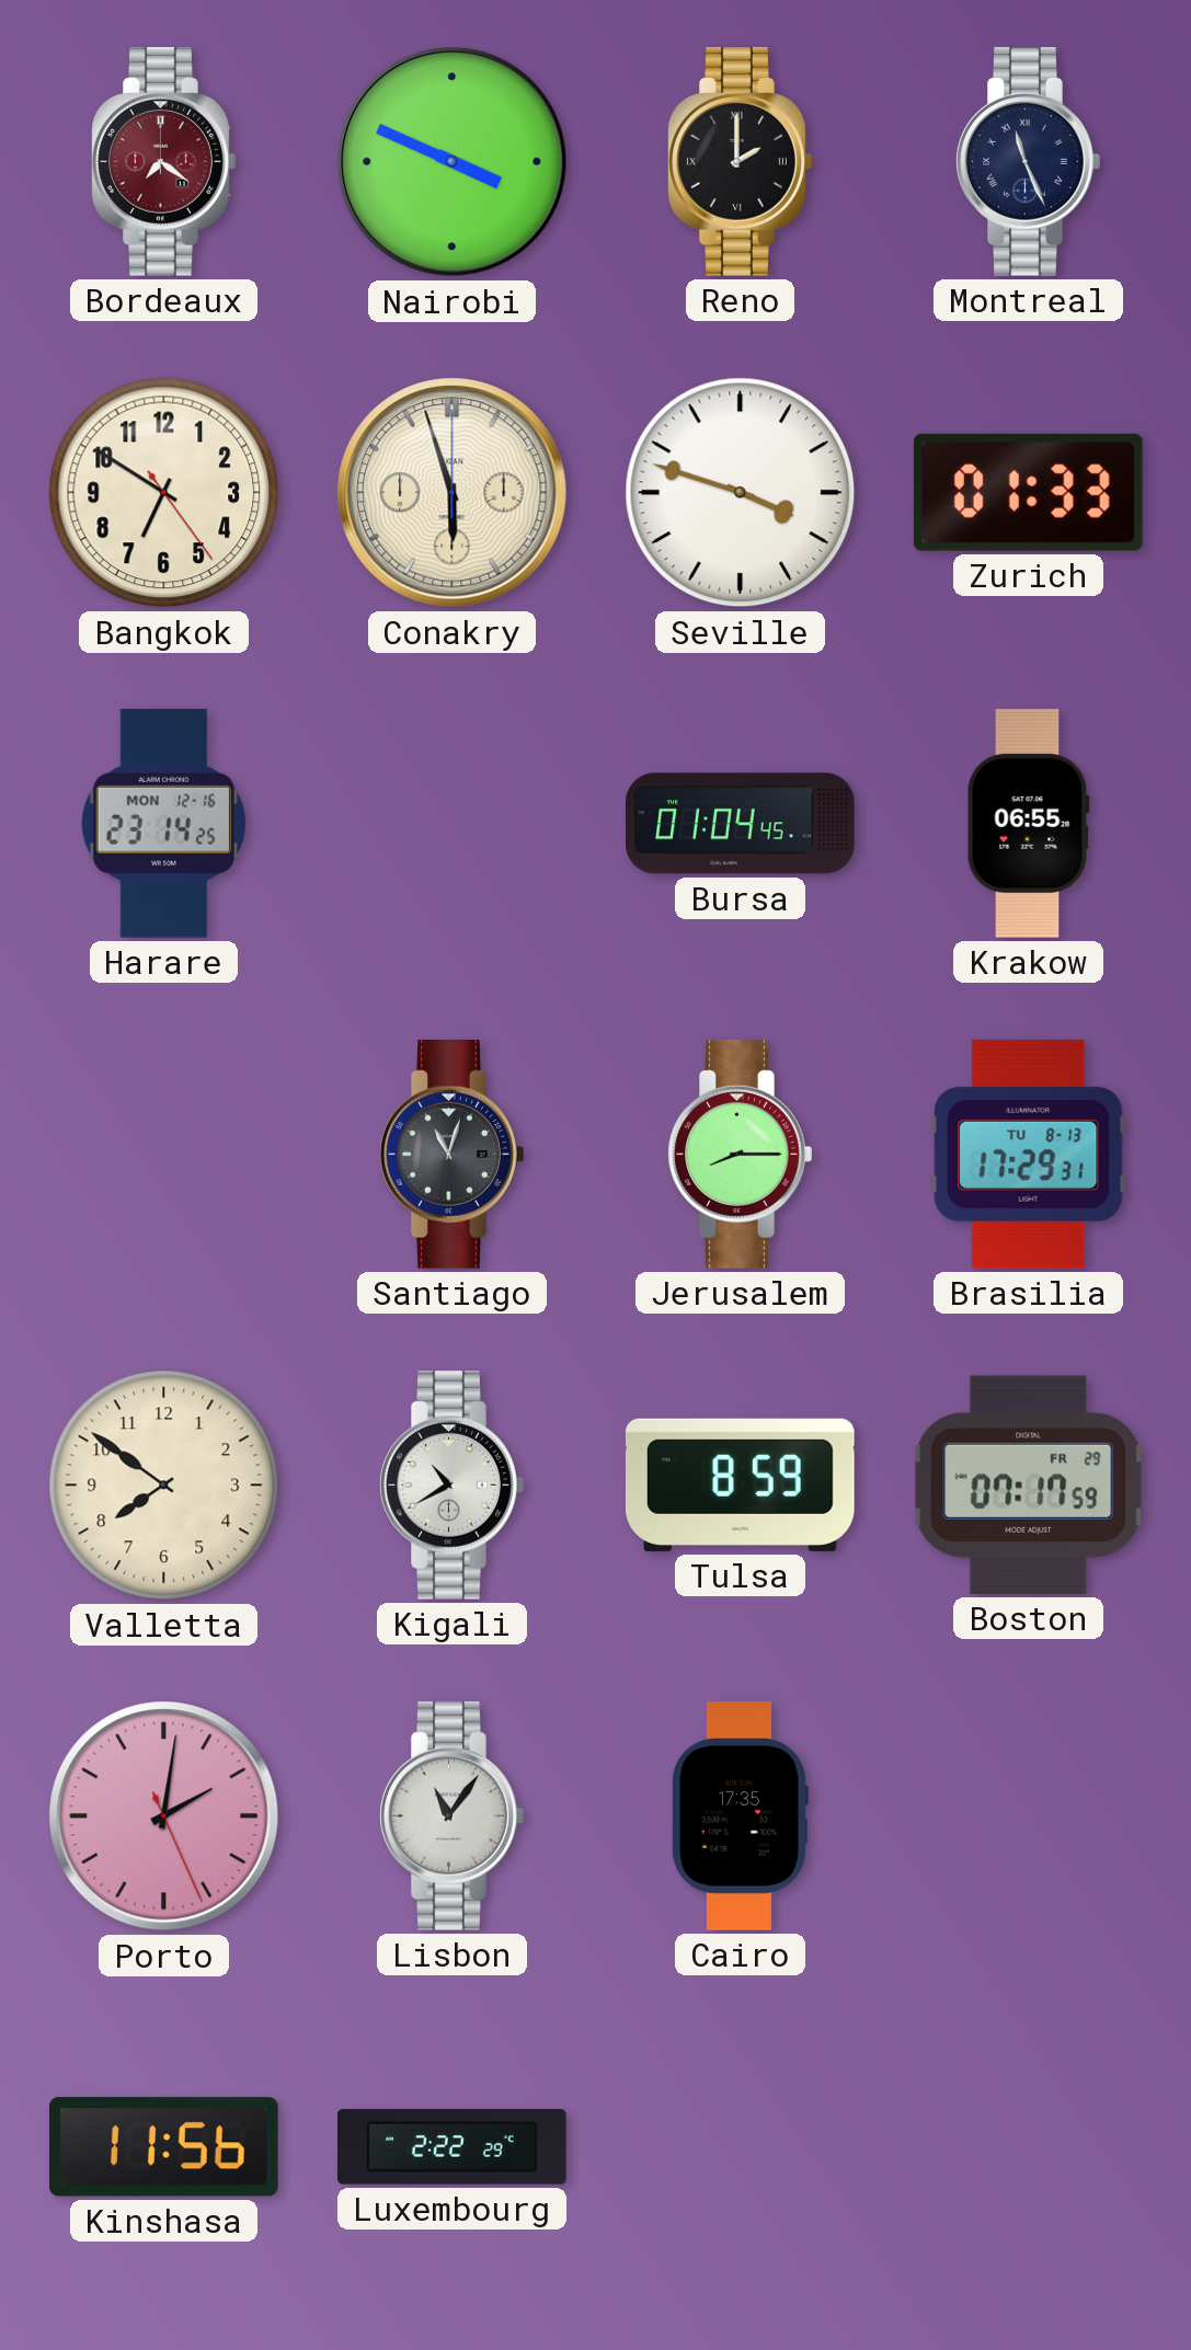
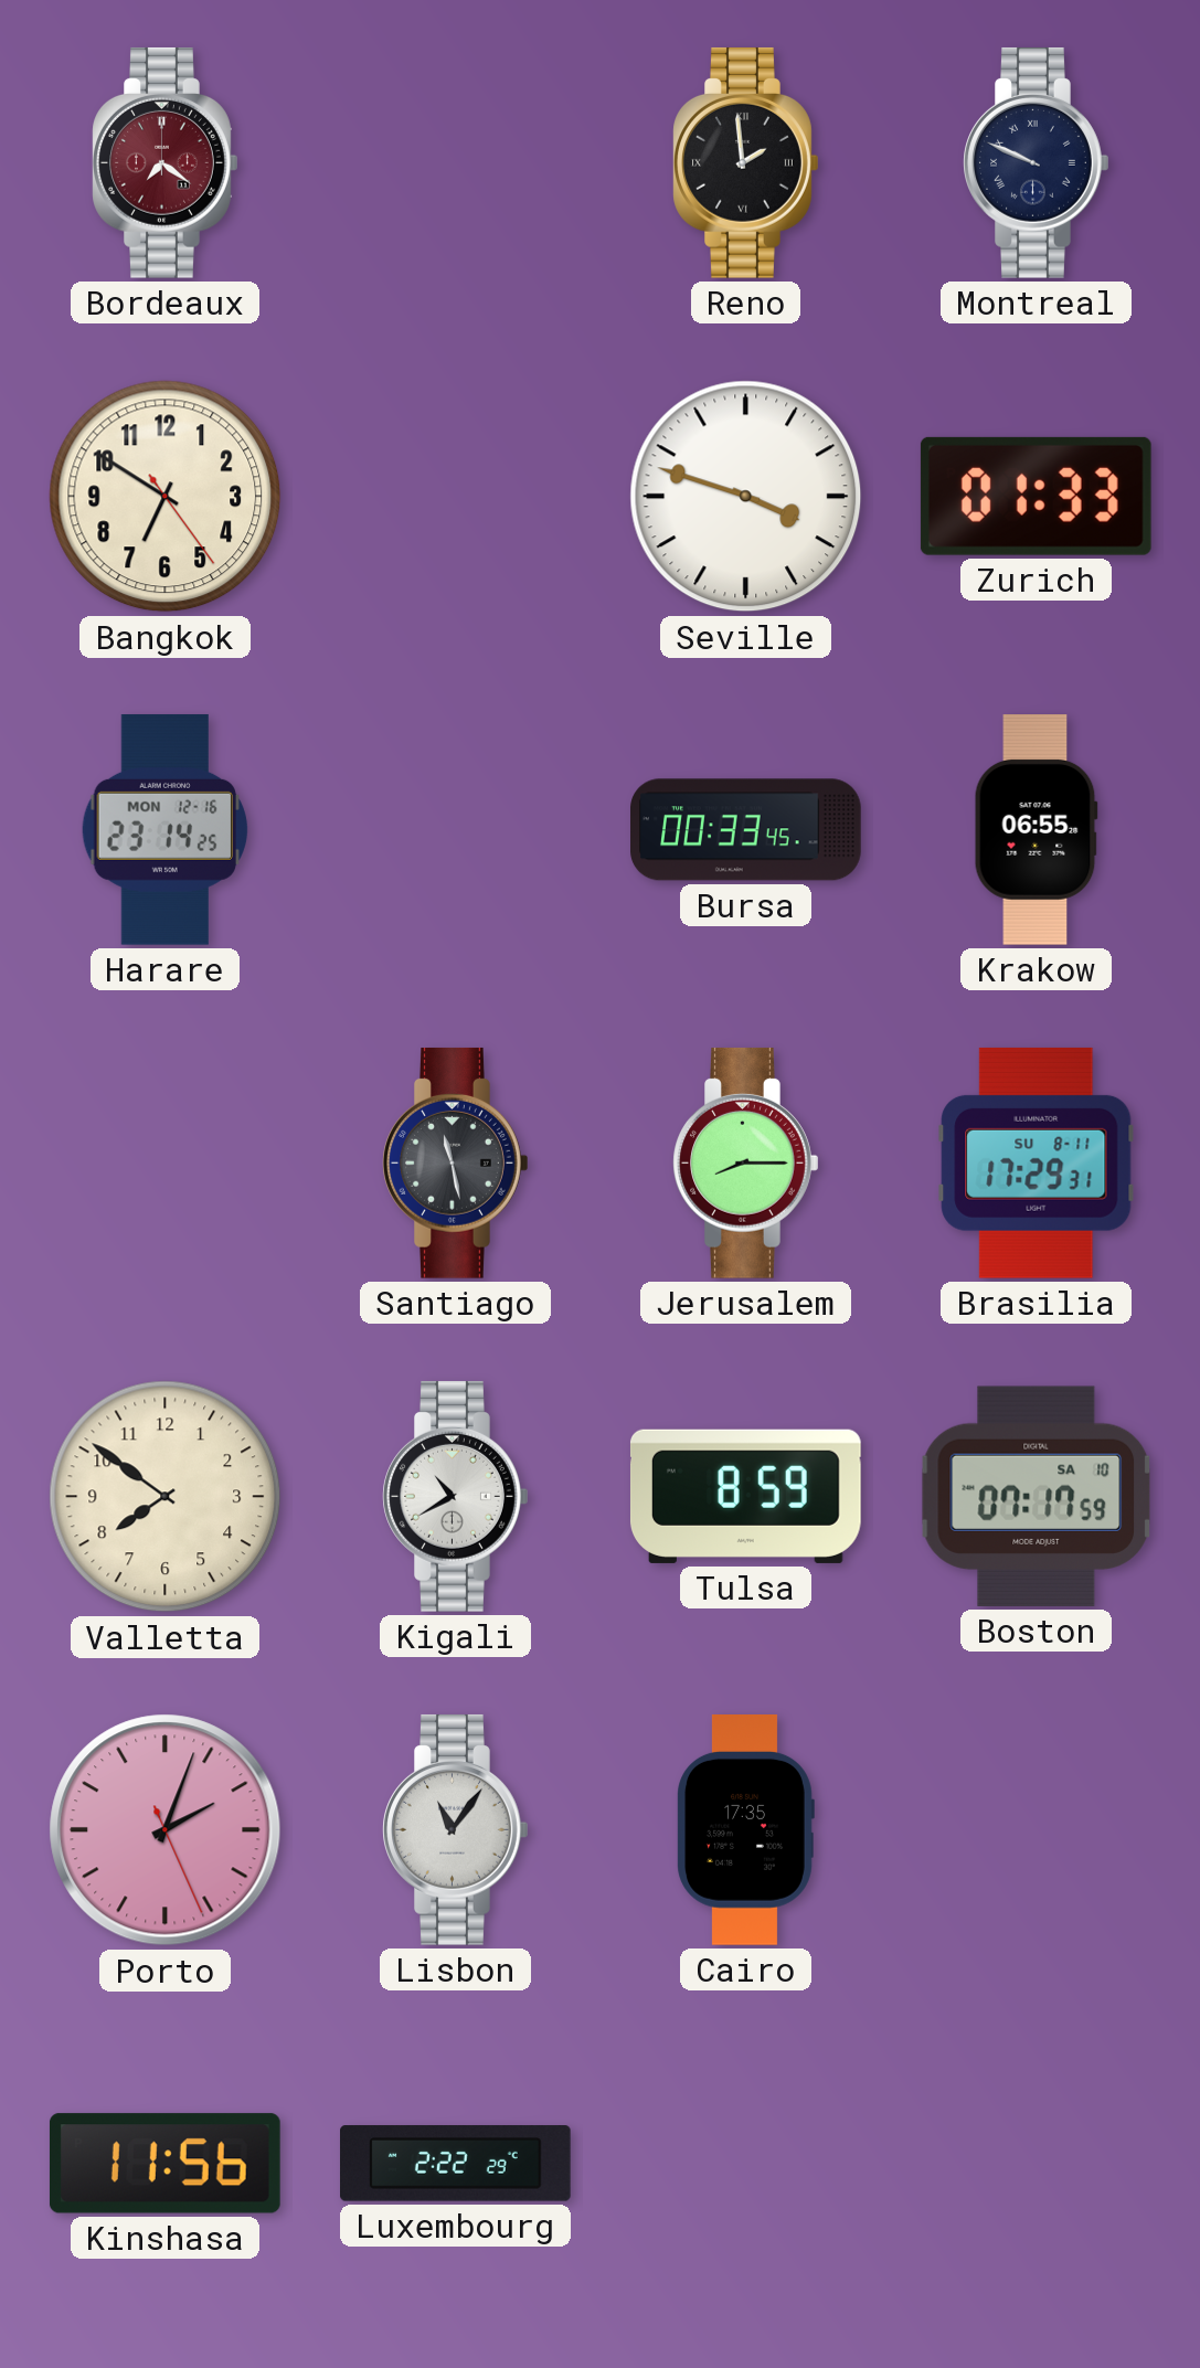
Nairobi: 3:49 -> none (453, 162)
Reno: 2:00 -> 1:59 (746, 162)
Montreal: 11:26 -> 9:49 (1037, 162)
Conakry: 5:57 -> none (453, 493)
Bursa: 01:04 -> 00:33 (746, 830)
Santiago: 11:03 -> 11:28 (456, 1162)
Brasilia date: TU 8-13 -> SU 8-11 (1037, 1162)
Boston date: FR 29 -> SA 10 (1036, 1496)
Porto: 2:01 -> 2:03 (166, 1830)
